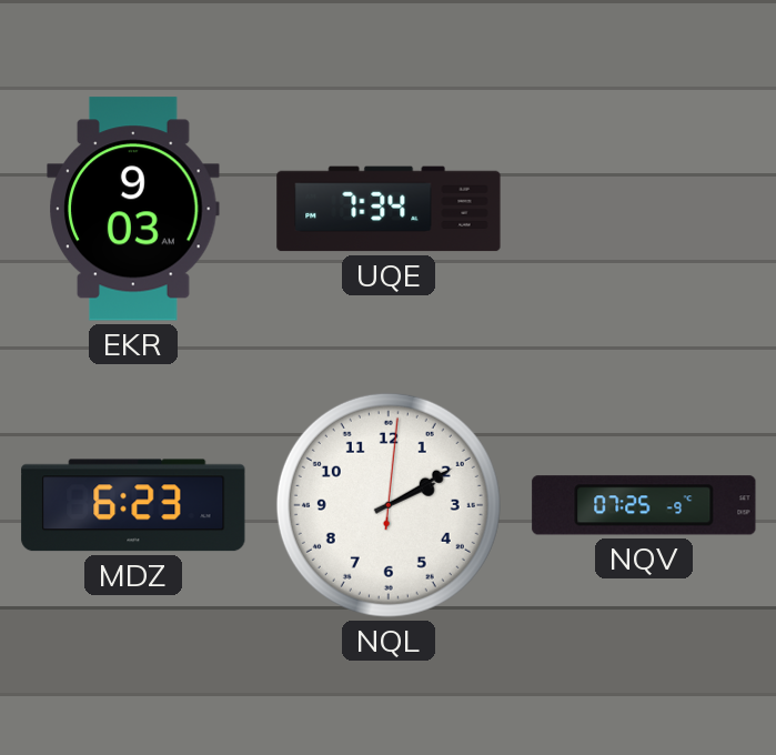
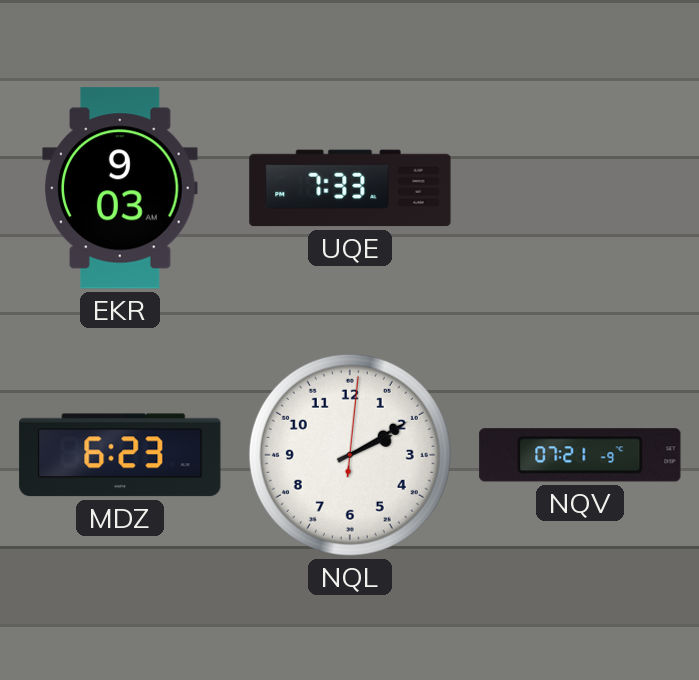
UQE: 7:34 -> 7:33 (350, 188)
NQV: 07:25 -> 07:21 (580, 455)
